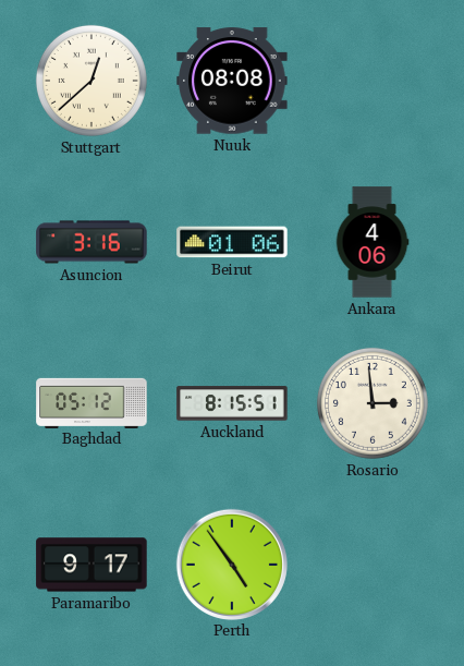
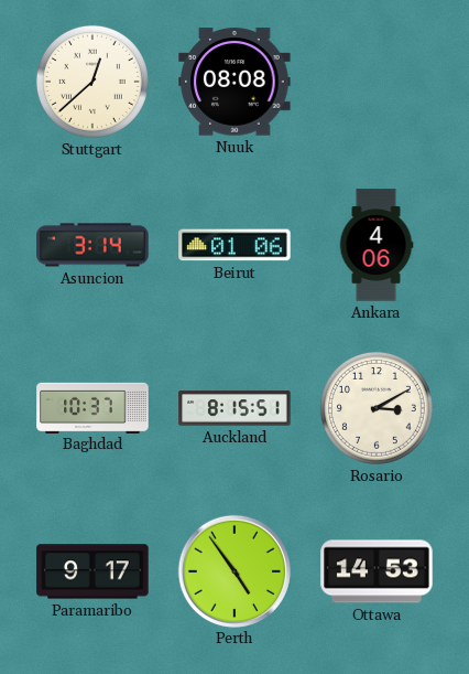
Asuncion: 3:16 -> 3:14 (92, 245)
Baghdad: 05:12 -> 10:37 (92, 407)
Rosario: 2:59 -> 3:10 (377, 408)
Ottawa: none -> 14:53 (377, 571)
